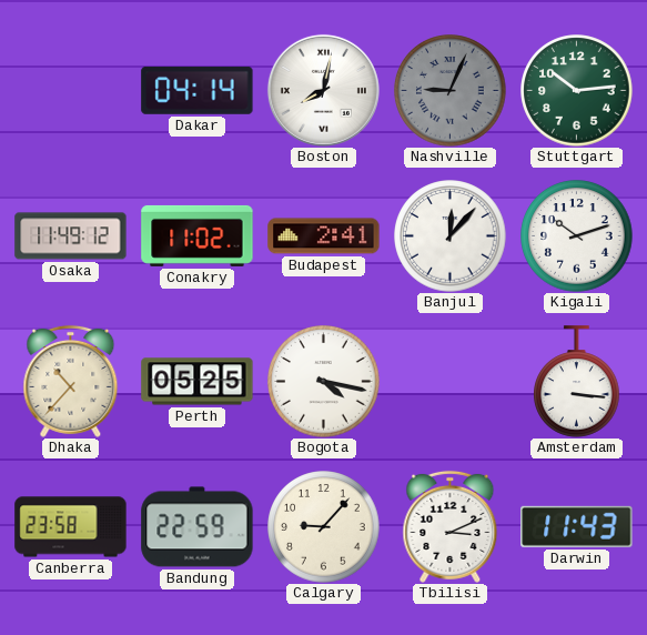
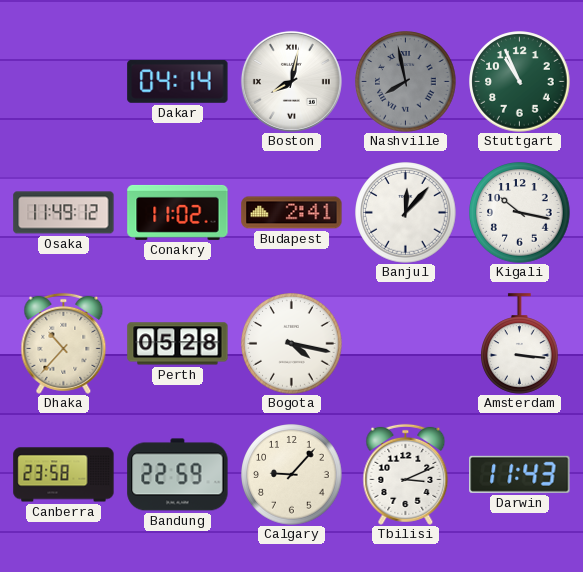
Nashville: 9:04 -> 7:58 (406, 82)
Stuttgart: 10:14 -> 10:56 (520, 82)
Kigali: 10:12 -> 10:17 (520, 213)
Perth: 05:25 -> 05:28 (178, 344)
